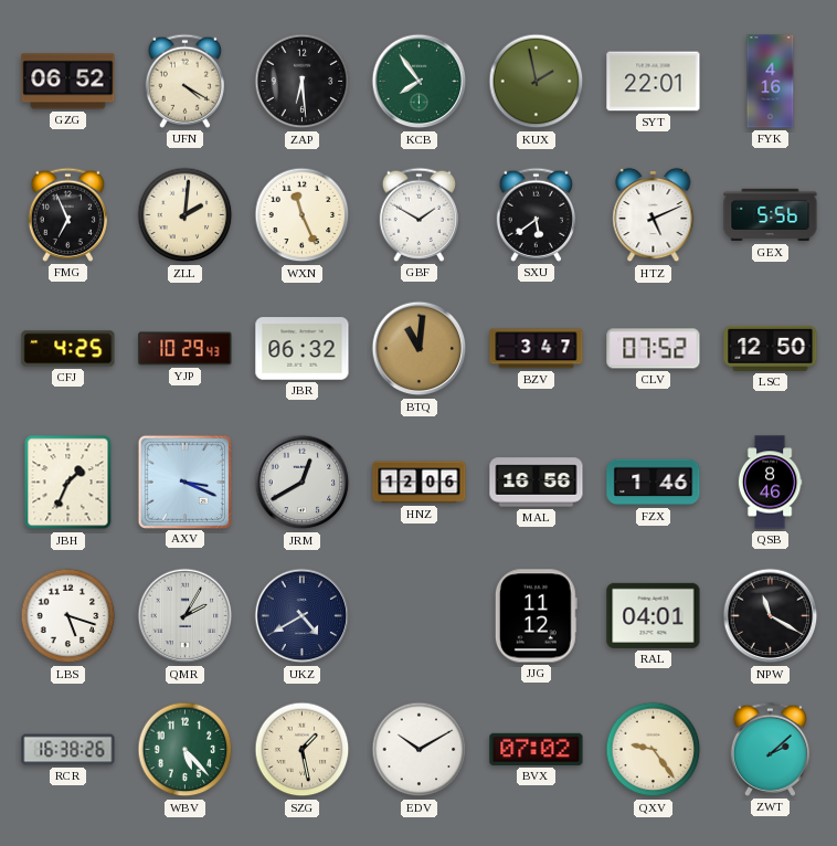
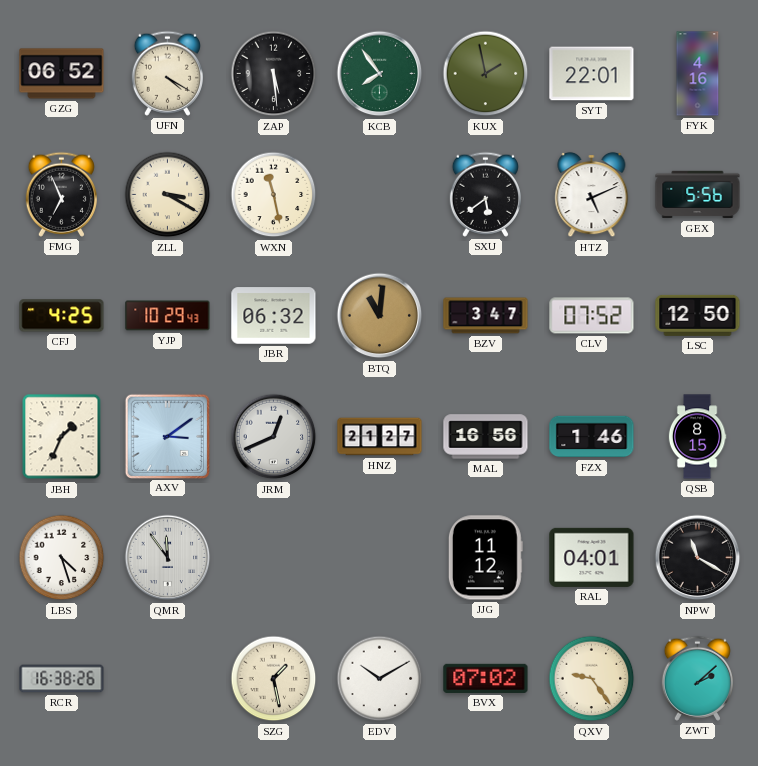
ZAP: 6:29 -> 5:29 (274, 74)
ZLL: 2:01 -> 3:20 (168, 195)
WXN: 11:26 -> 11:28 (274, 195)
GBF: 1:50 -> none (418, 214)
AXV: 3:19 -> 3:09 (167, 436)
JRM: 12:40 -> 12:41 (274, 437)
HNZ: 12:06 -> 21:27 (380, 437)
QSB: 8:46 -> 8:15 (697, 437)
LBS: 5:18 -> 4:27 (62, 558)
QMR: 2:05 -> 11:54 (168, 558)
UKZ: 4:40 -> none (303, 616)
WBV: 5:23 -> none (186, 750)
